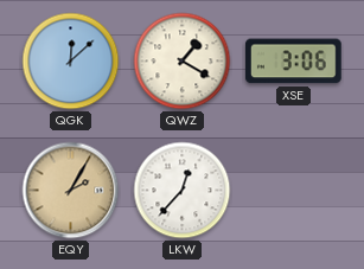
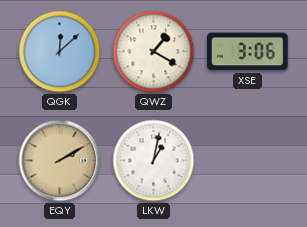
EQY: 2:05 -> 2:10 (60, 161)
LKW: 12:37 -> 1:02 (154, 161)
